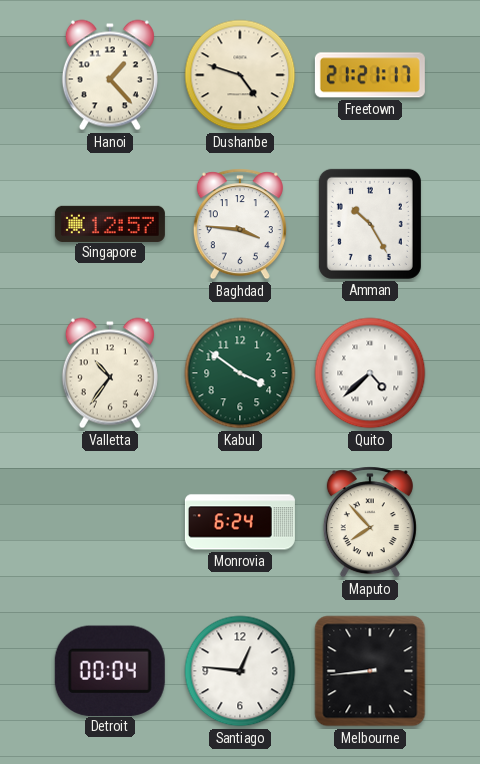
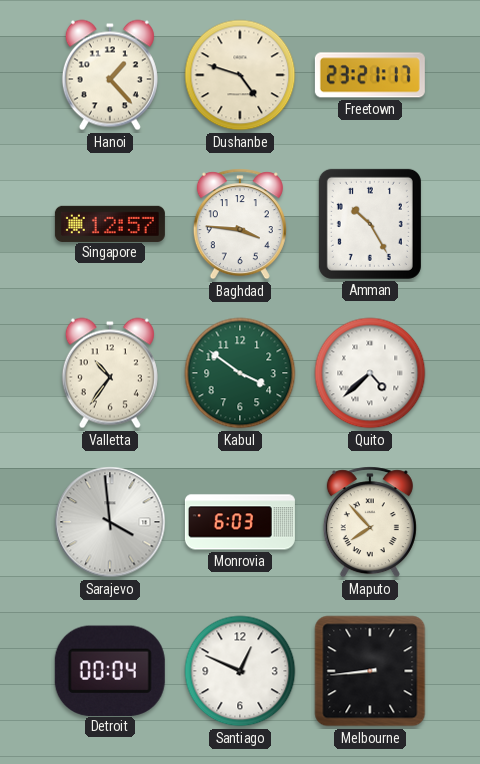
Freetown: 21:21 -> 23:21 (370, 75)
Sarajevo: none -> 3:59 (110, 522)
Monrovia: 6:24 -> 6:03 (240, 522)
Santiago: 12:46 -> 12:49 (240, 671)
